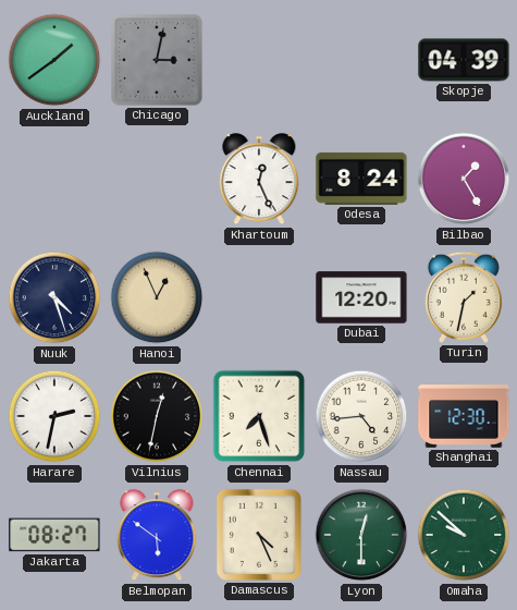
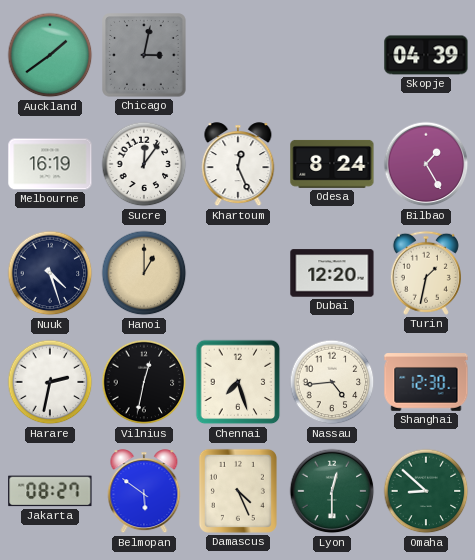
Melbourne: none -> 16:19 (50, 164)
Sucre: none -> 12:06 (144, 164)
Hanoi: 12:56 -> 1:00 (144, 273)
Omaha: 9:52 -> 8:52 (426, 491)
